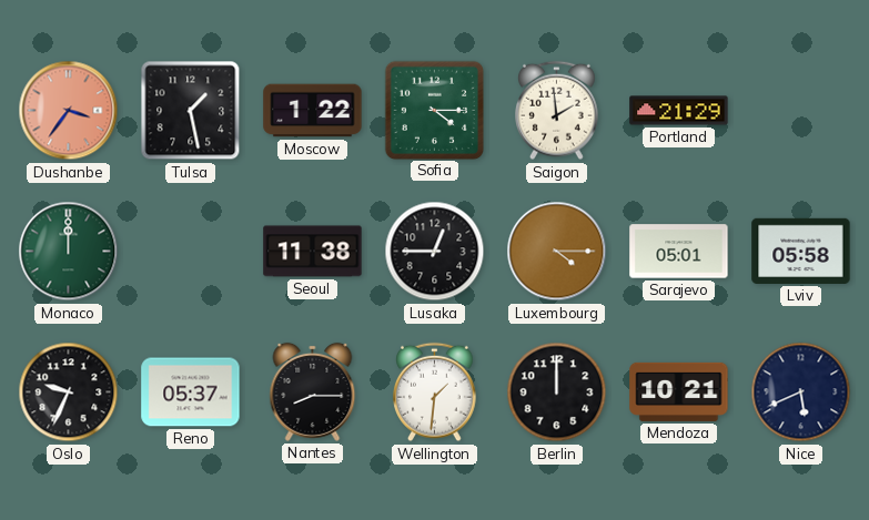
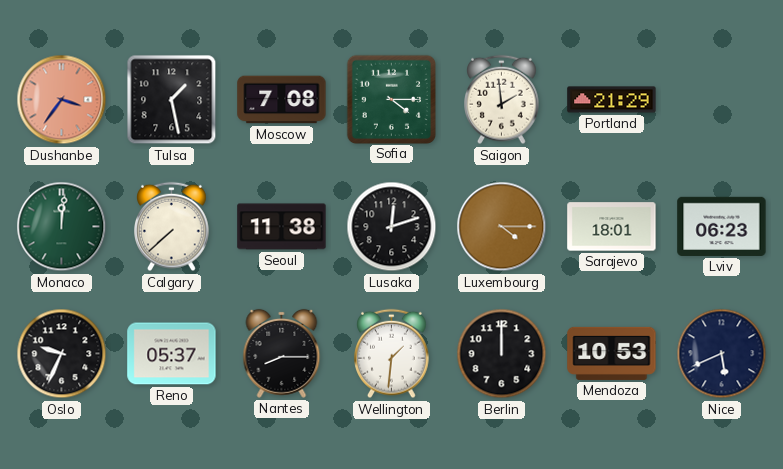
Moscow: 1:22 -> 7:08 (282, 100)
Monaco: 12:00 -> 12:01 (62, 227)
Calgary: none -> 7:38 (172, 227)
Lusaka: 12:45 -> 12:12 (392, 227)
Sarajevo: 05:01 -> 18:01 (612, 227)
Lviv: 05:58 -> 06:23 (722, 226)
Mendoza: 10:21 -> 10:53 (612, 353)
